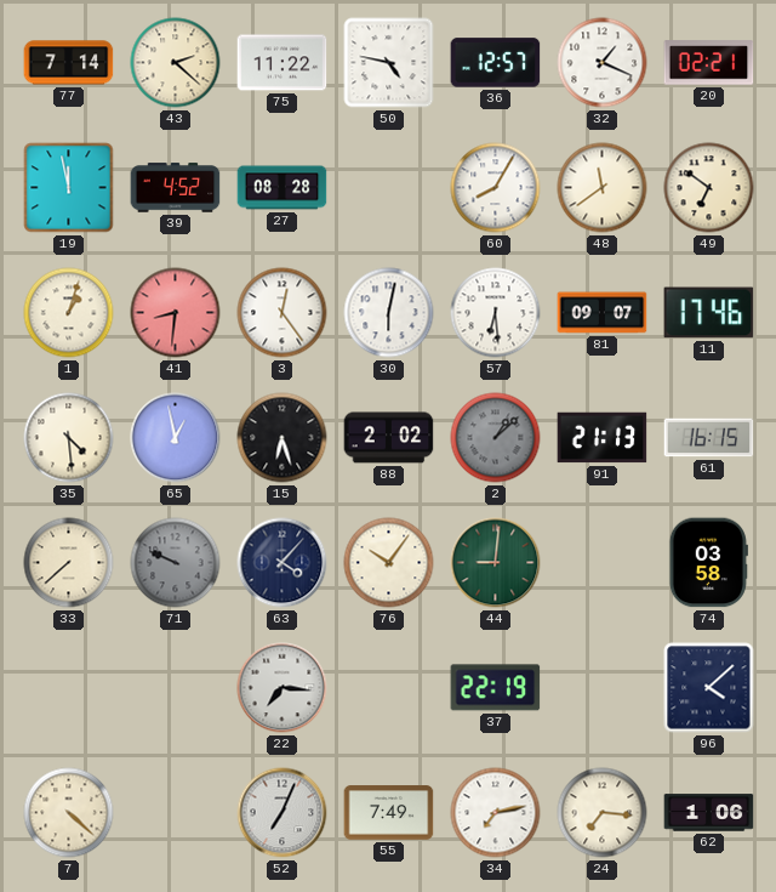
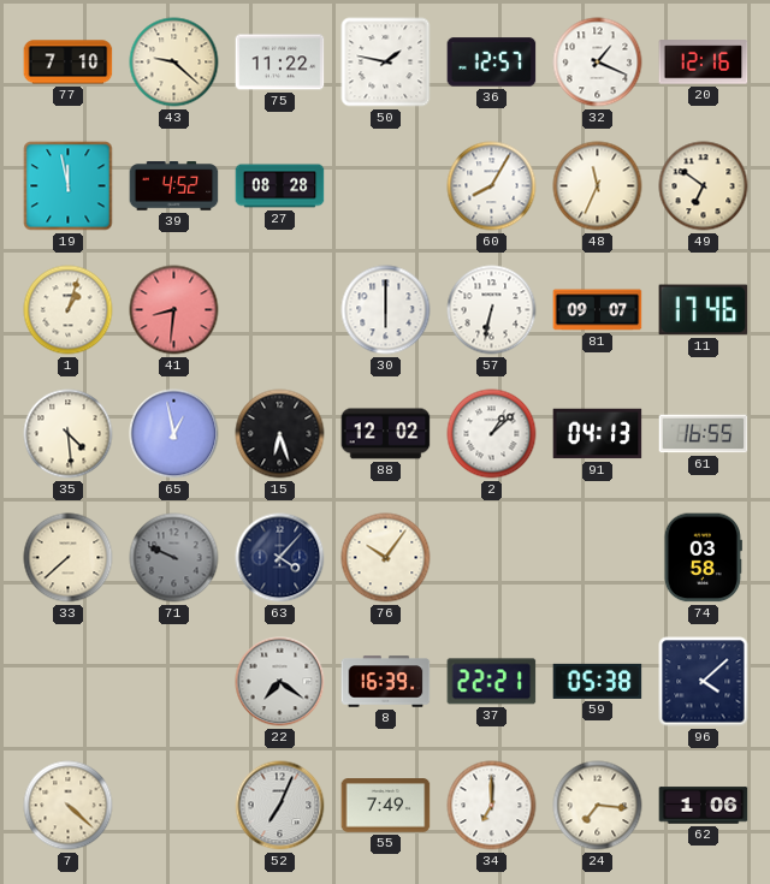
77: 7:14 -> 7:10 (69, 63)
43: 2:22 -> 9:22 (174, 63)
50: 4:47 -> 1:47 (386, 63)
20: 02:21 -> 12:16 (704, 63)
48: 11:39 -> 11:34 (598, 186)
3: 12:24 -> none (283, 313)
30: 6:02 -> 6:00 (386, 310)
57: 6:29 -> 6:32 (492, 310)
88: 2:02 -> 12:02 (386, 434)
2 dial: grey -> white (492, 434)
91: 21:13 -> 04:13 (598, 434)
61: 16:15 -> 16:55 (704, 434)
44: 9:01 -> none (496, 563)
22: 7:16 -> 7:21 (280, 682)
8: none -> 16:39 (386, 682)
37: 22:19 -> 22:21 (492, 682)
59: none -> 05:38 (598, 681)
34: 7:13 -> 7:00 (492, 806)
